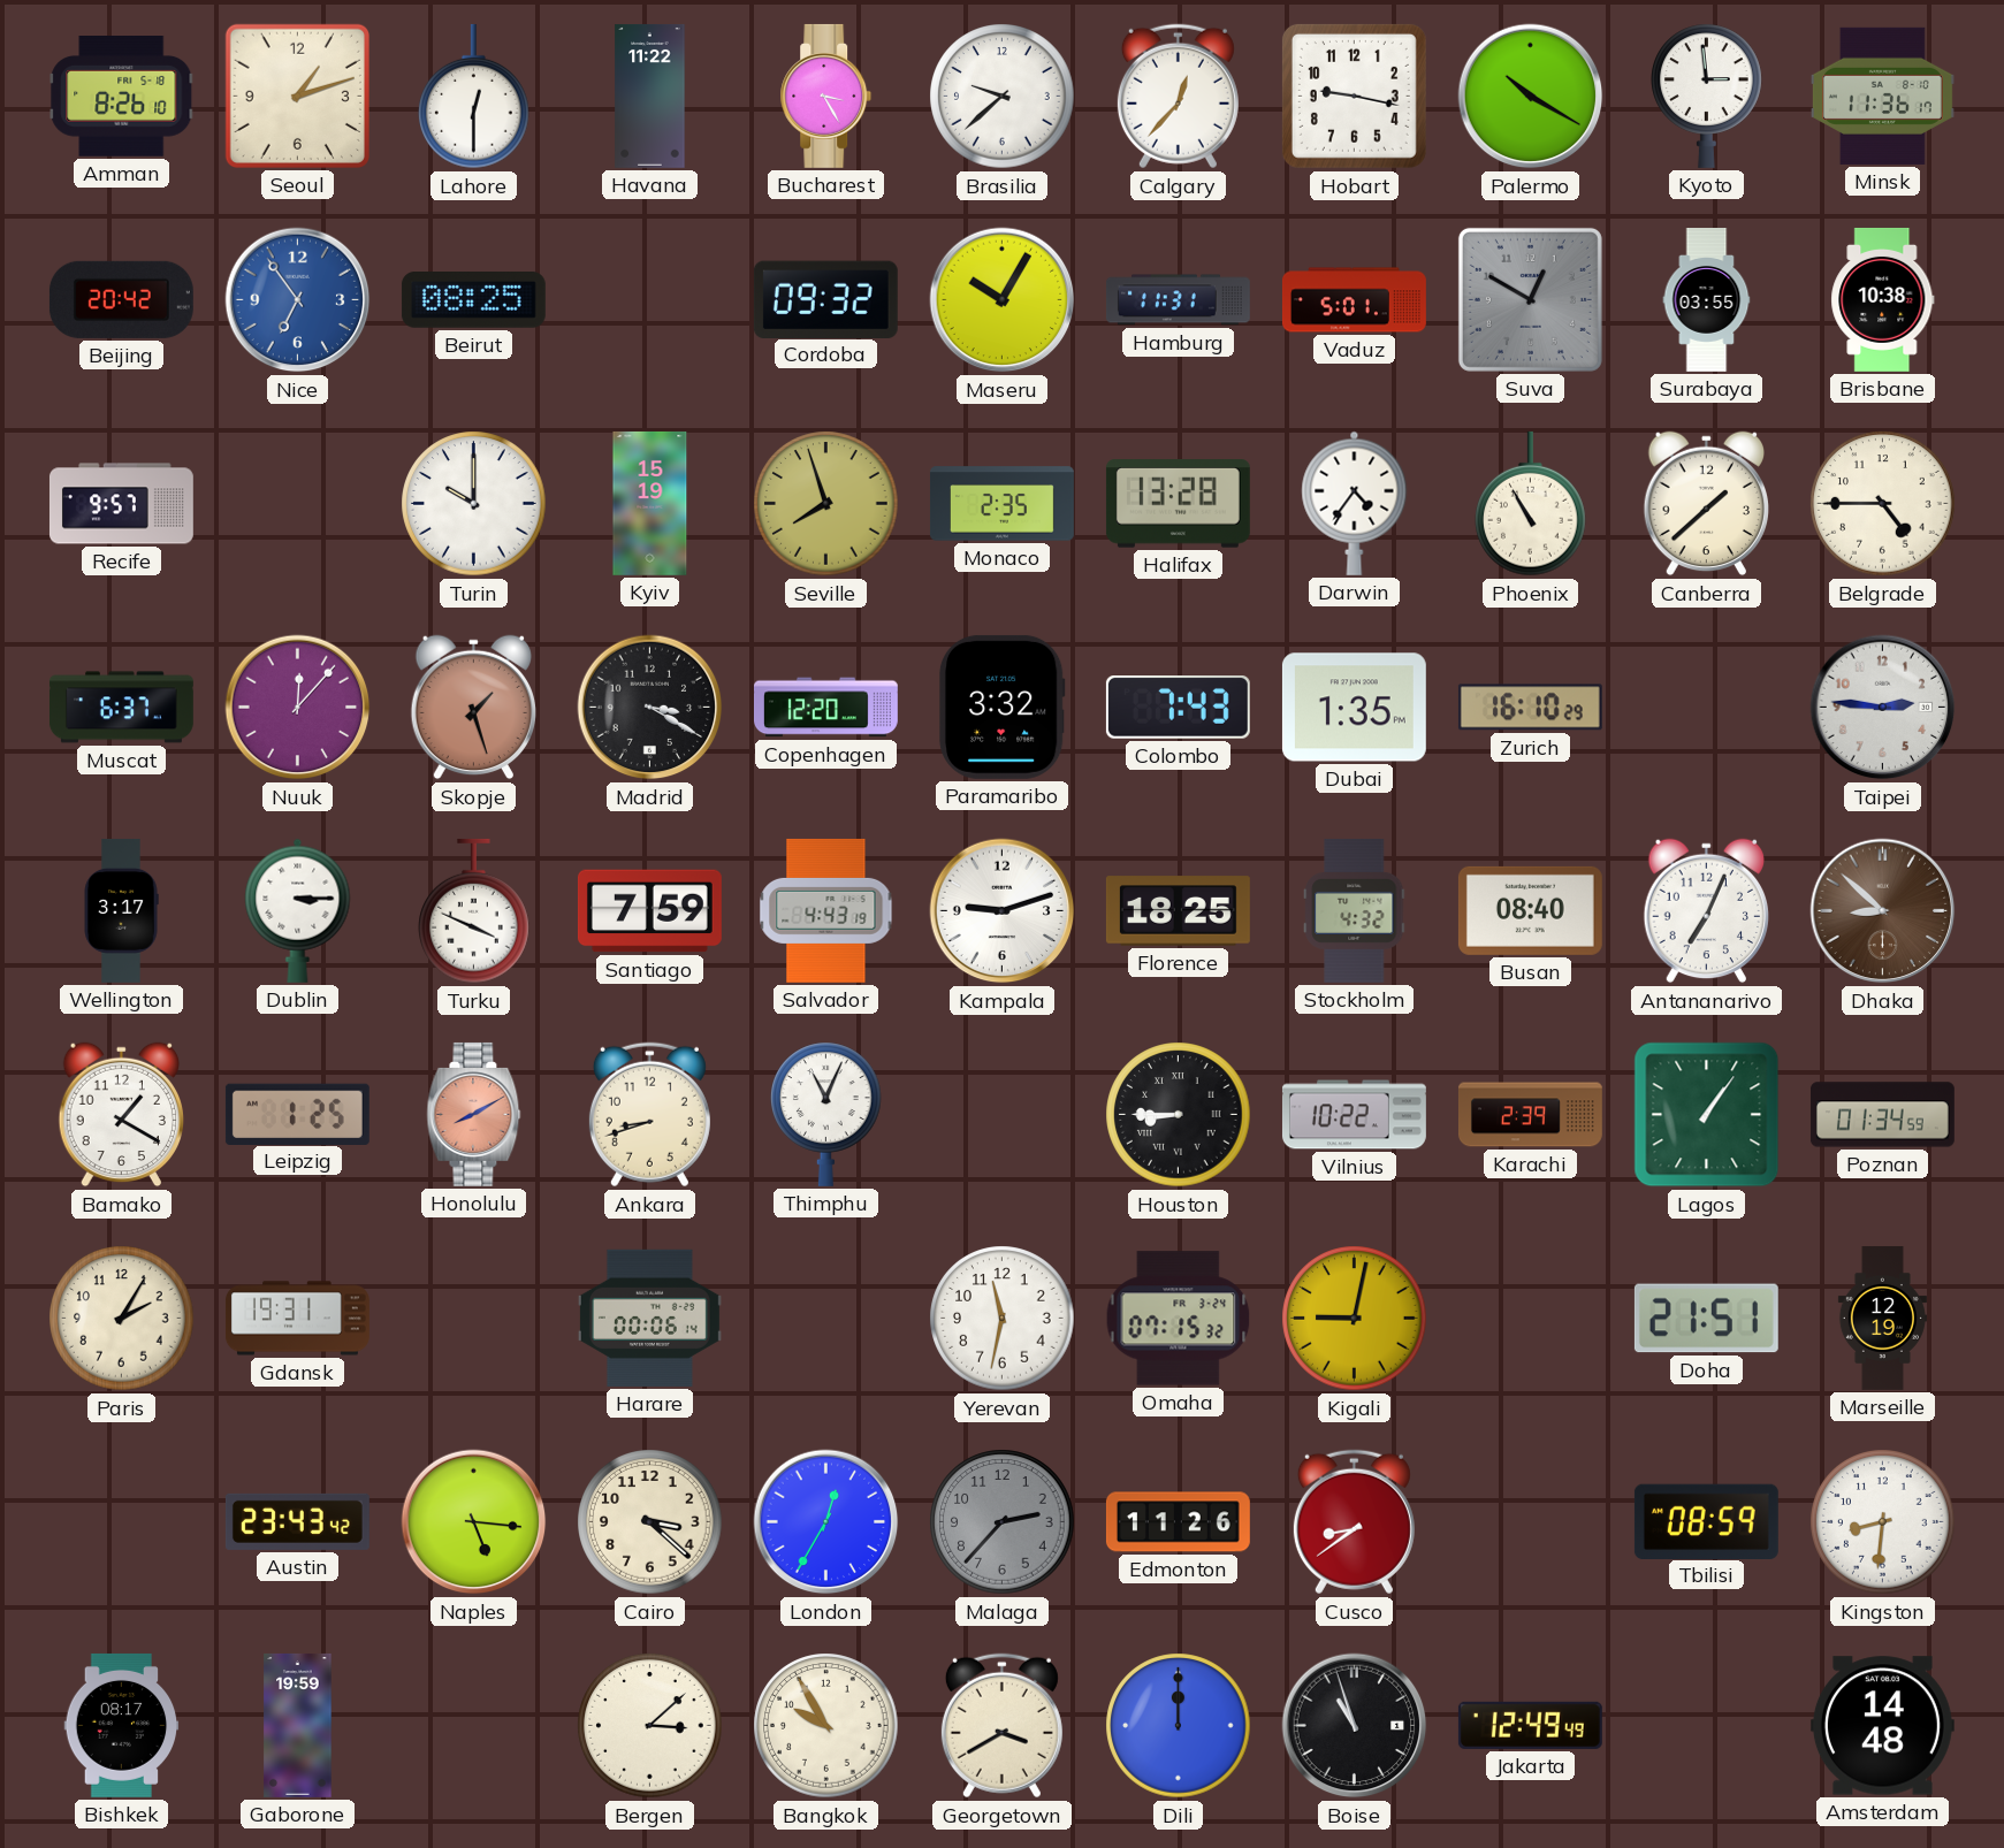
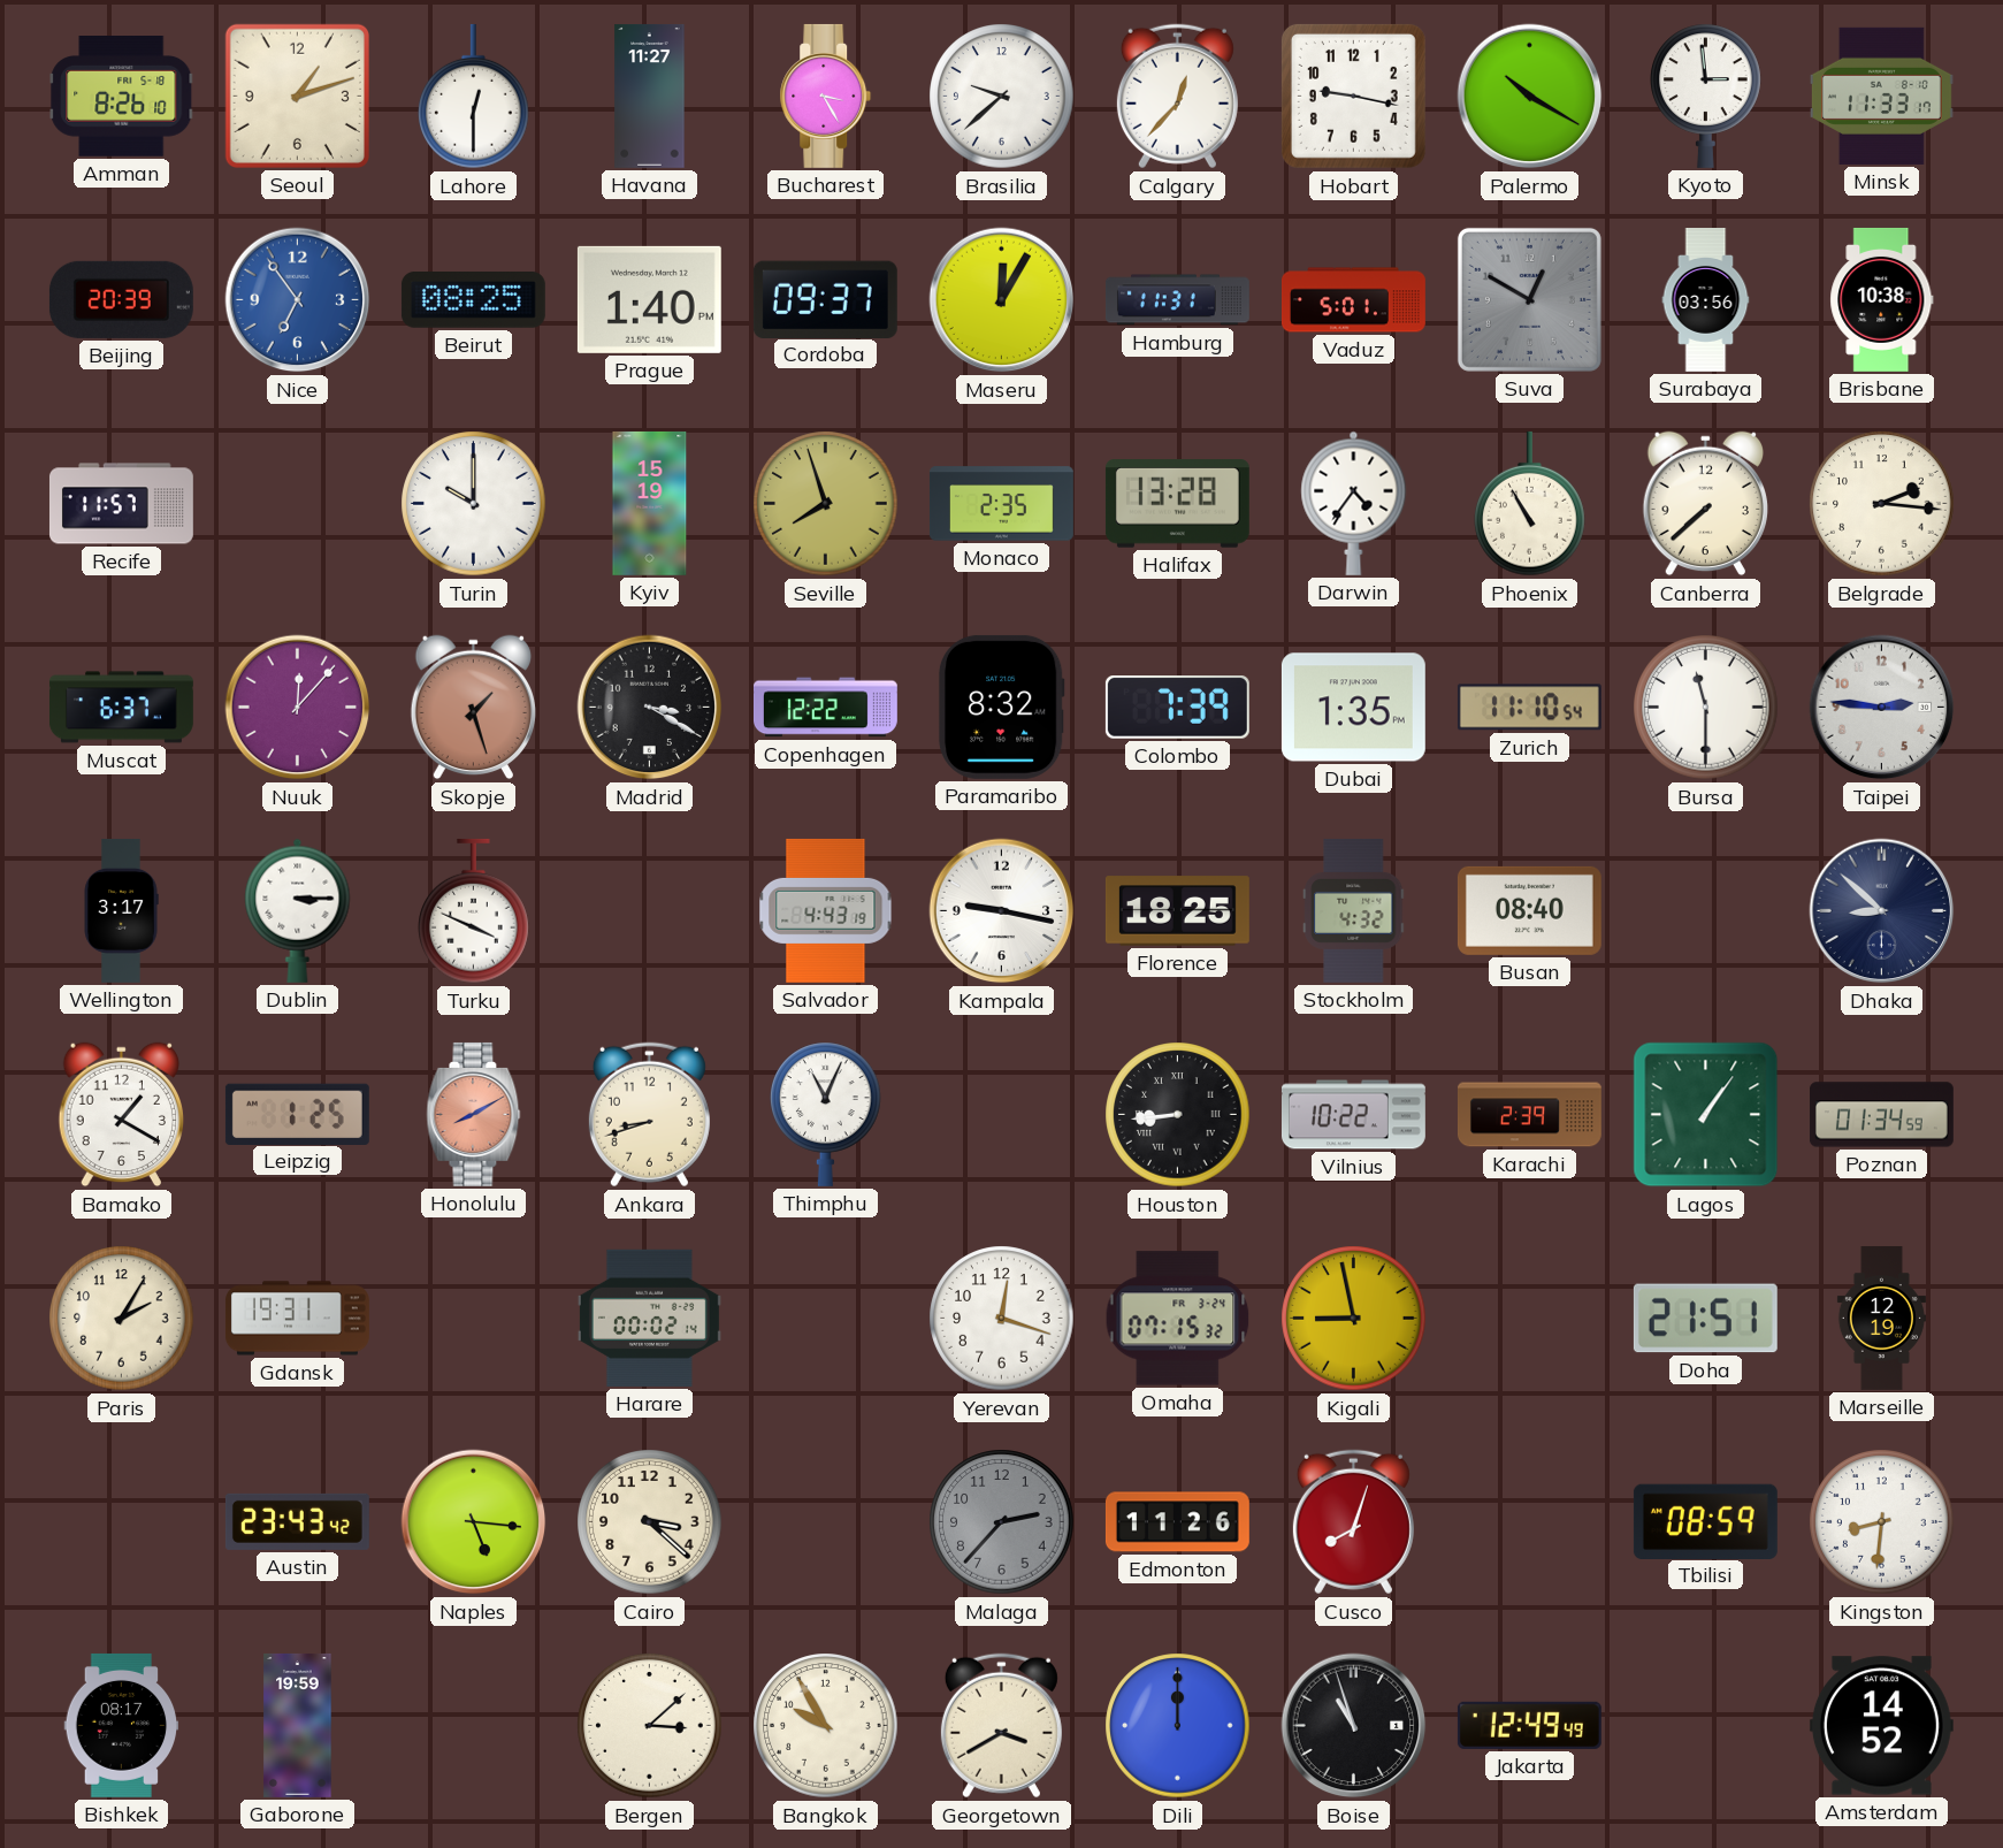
Havana: 11:22 -> 11:27 (650, 96)
Minsk: 11:36 -> 11:33 (1881, 96)
Beijing: 20:42 -> 20:39 (121, 299)
Prague: none -> 1:40 (649, 299)
Cordoba: 09:32 -> 09:37 (825, 299)
Maseru: 10:05 -> 12:05 (1002, 300)
Surabaya: 03:55 -> 03:56 (1706, 300)
Recife: 9:57 -> 11:57 (121, 504)
Canberra: 1:38 -> 7:38 (1705, 504)
Belgrade: 4:45 -> 2:16 (1882, 504)
Copenhagen: 12:20 -> 12:22 (825, 708)
Paramaribo: 3:32 -> 8:32 (1001, 707)
Colombo: 7:43 -> 7:39 (1177, 708)
Zurich: 16:10 -> 11:10 (1529, 708)
Bursa: none -> 11:30 (1706, 708)
Santiago: 7:59 -> none (649, 911)
Kampala: 9:12 -> 9:17 (1002, 911)
Antananarivo: 7:04 -> none (1706, 911)
Dhaka dial: brown -> navy (1882, 911)
Houston: 8:45 -> 8:44 (1178, 1115)
Harare: 00:06 -> 00:02 (649, 1318)
Yerevan: 11:32 -> 12:18 (1002, 1319)
Kigali: 9:02 -> 8:58 (1354, 1319)
London: 12:35 -> none (826, 1522)
Cusco: 8:39 -> 8:03 (1353, 1522)
Amsterdam: 14:48 -> 14:52 (1881, 1726)
